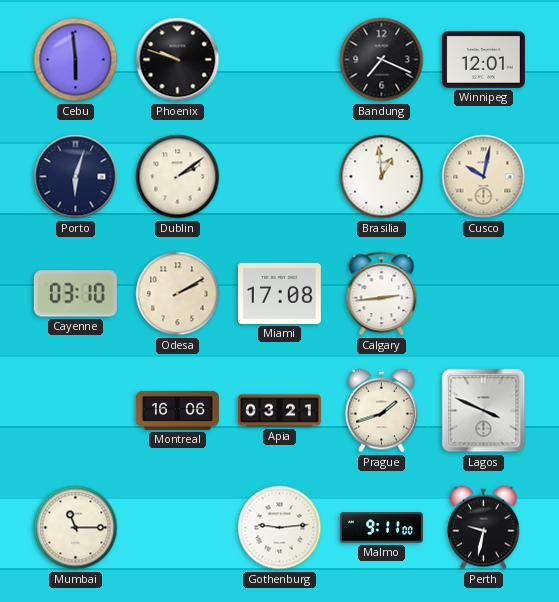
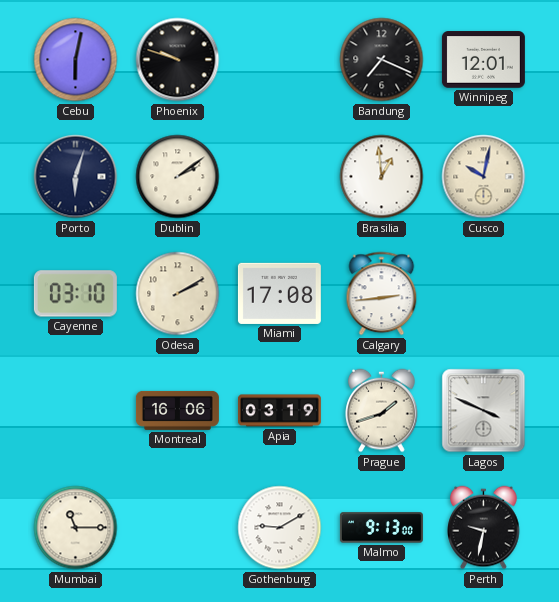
Cebu: 5:59 -> 6:02 (76, 60)
Apia: 03:21 -> 03:19 (279, 411)
Gothenburg: 9:14 -> 9:10 (280, 528)
Malmo: 9:11 -> 9:13 (381, 528)
